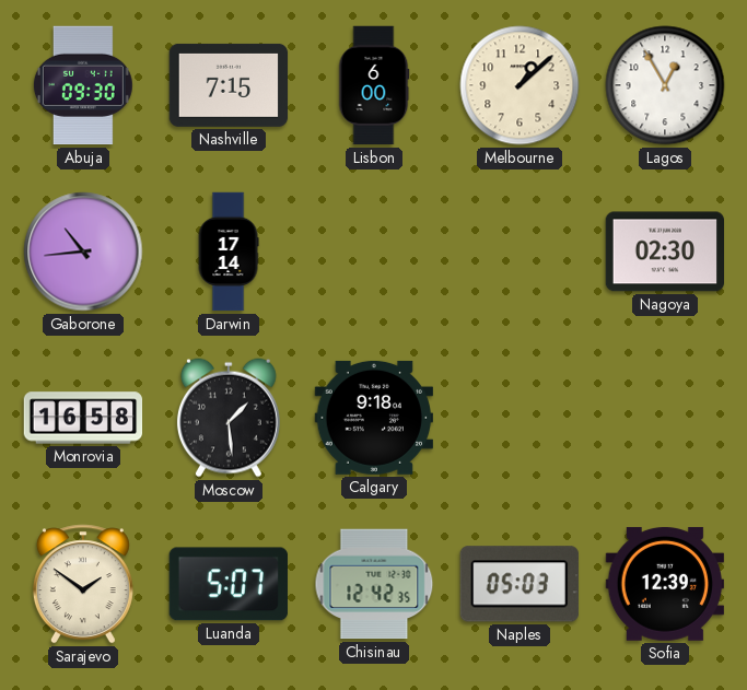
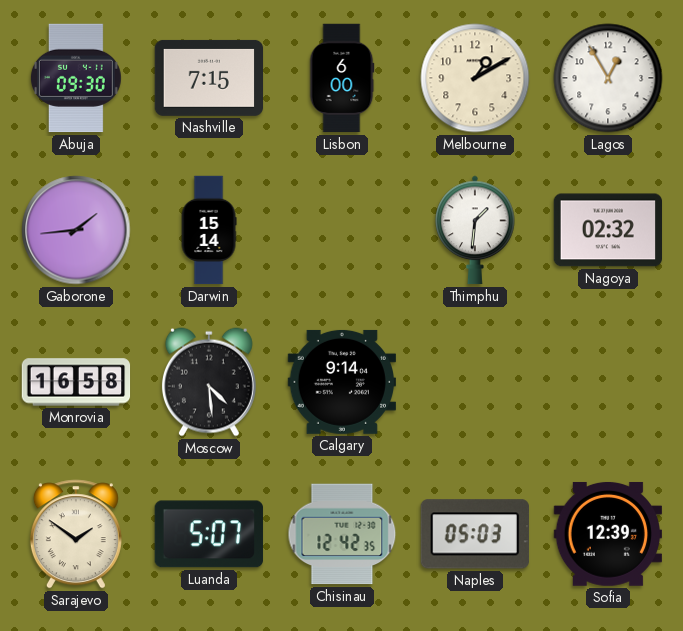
Melbourne: 1:08 -> 1:10 (475, 78)
Gaborone: 10:44 -> 1:44 (76, 230)
Darwin: 17:14 -> 15:14 (209, 230)
Thimphu: none -> 1:31 (475, 230)
Nagoya: 02:30 -> 02:32 (608, 230)
Moscow: 1:29 -> 4:29 (209, 382)
Calgary: 9:18 -> 9:14 (341, 382)
